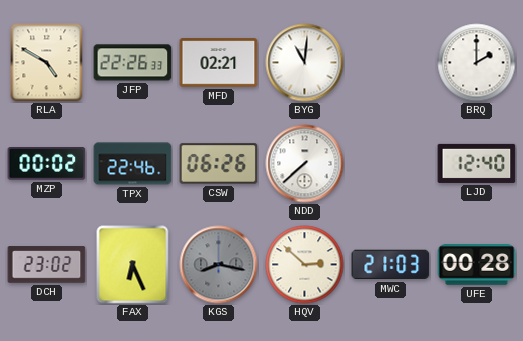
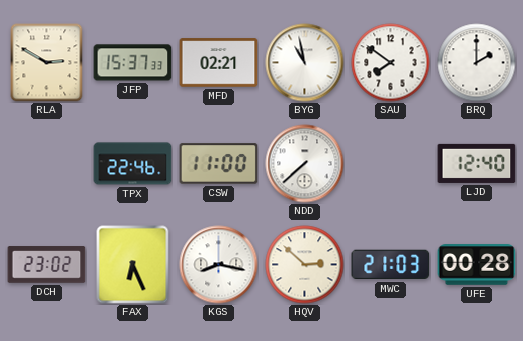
RLA: 4:50 -> 2:50 (47, 63)
JFP: 22:26 -> 15:37 (133, 63)
BYG: 11:01 -> 10:58 (305, 63)
SAU: none -> 7:51 (391, 63)
MZP: 00:02 -> none (47, 164)
CSW: 06:26 -> 11:00 (219, 164)
KGS dial: grey -> white (219, 265)
